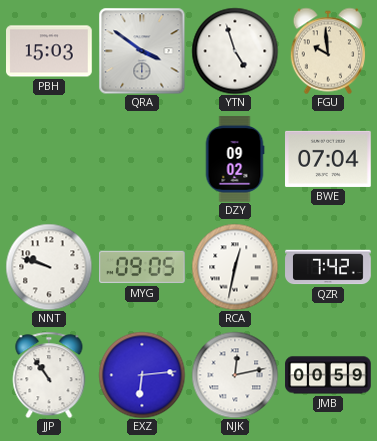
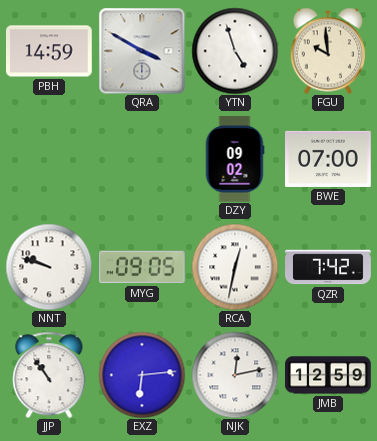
PBH: 15:03 -> 14:59 (50, 51)
QRA: 3:51 -> 3:50 (142, 51)
BWE: 07:04 -> 07:00 (329, 159)
JMB: 00:59 -> 12:59 (328, 375)
